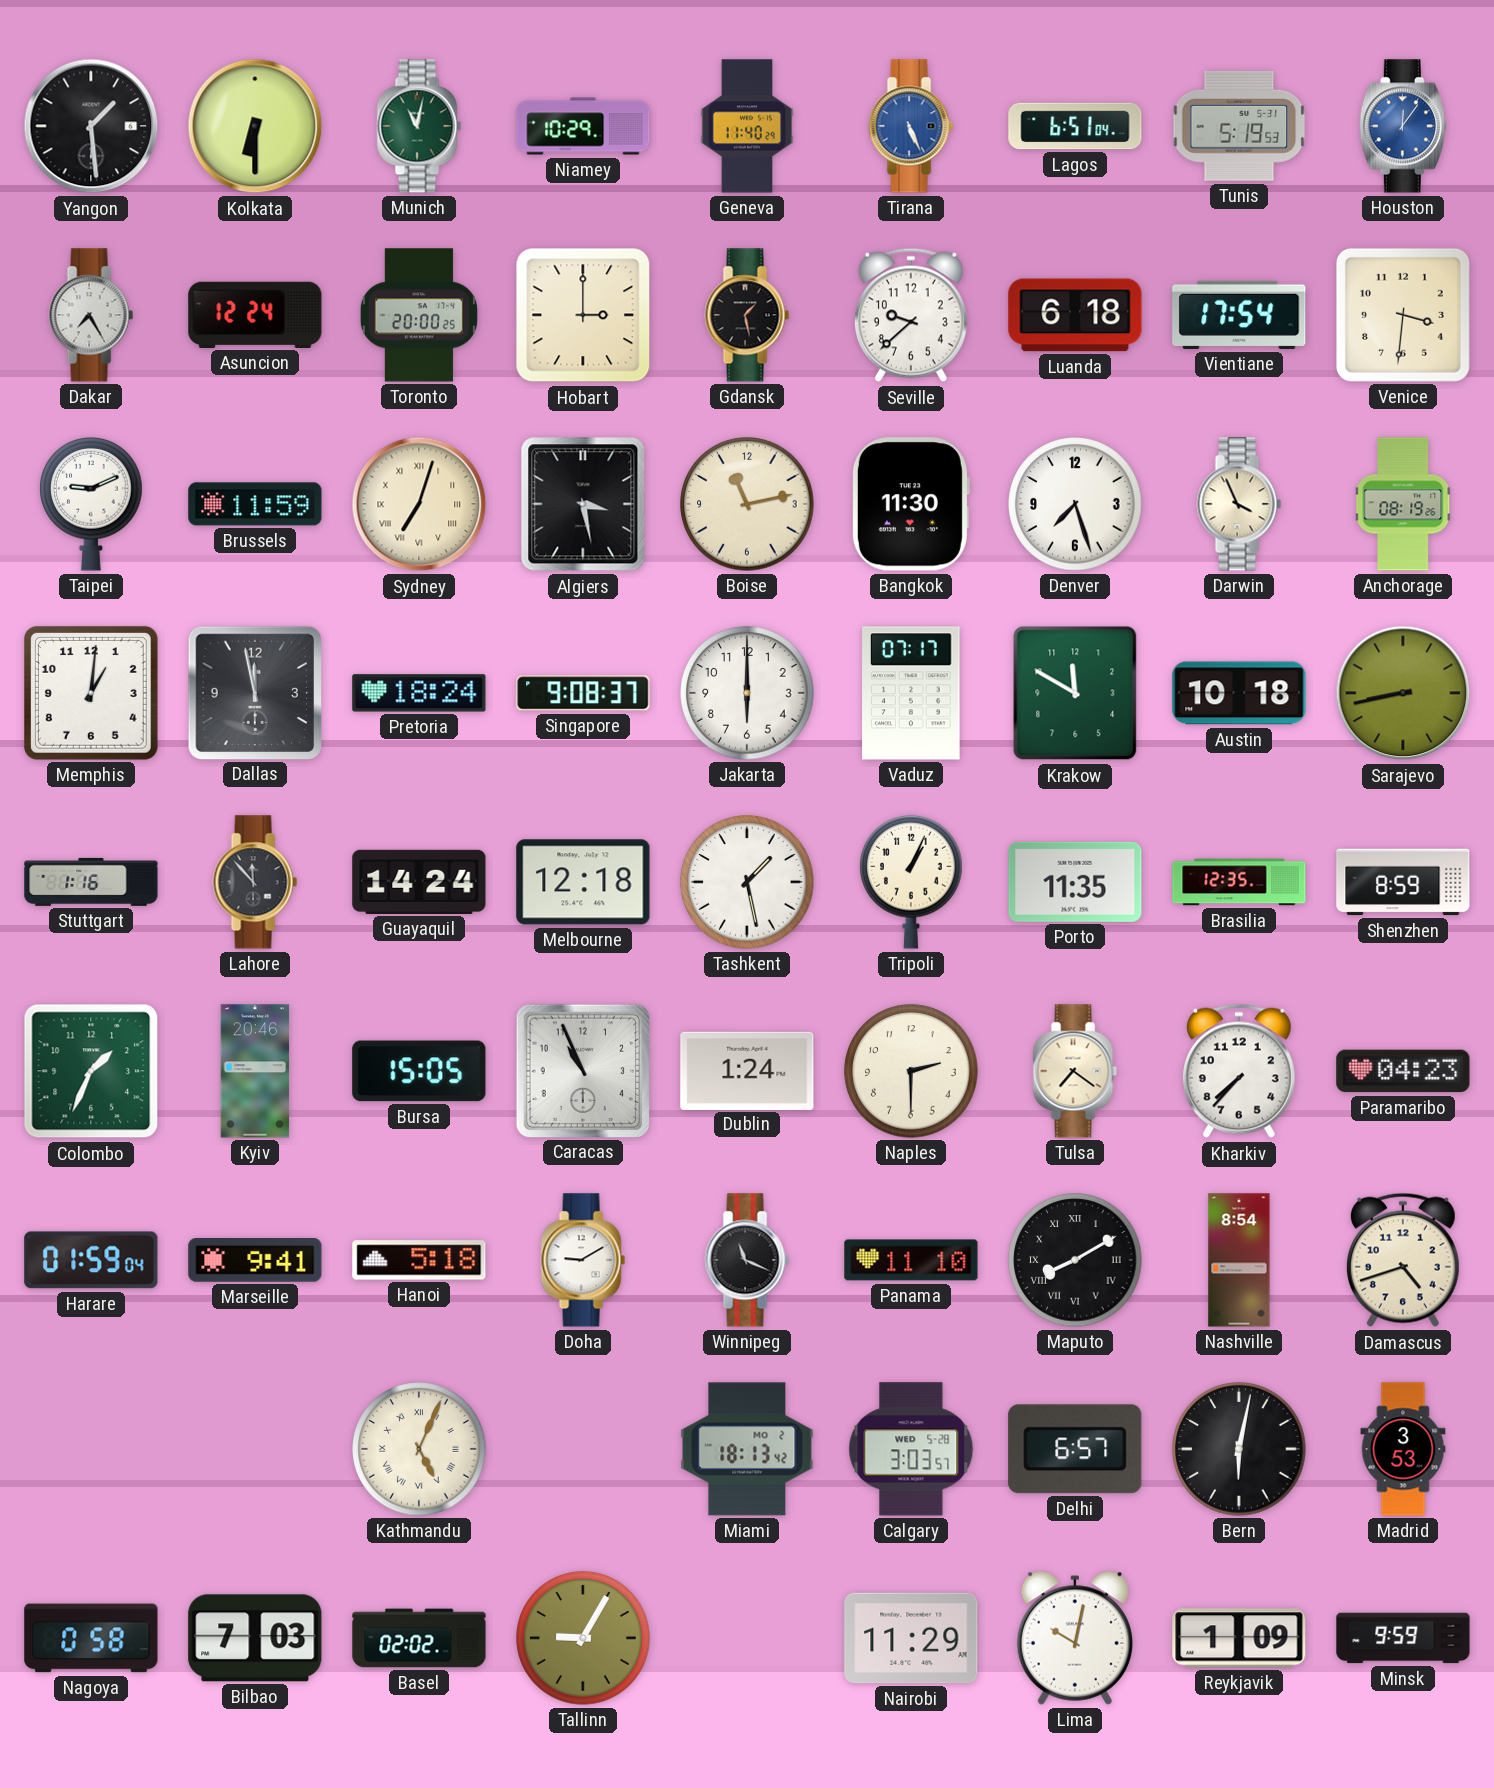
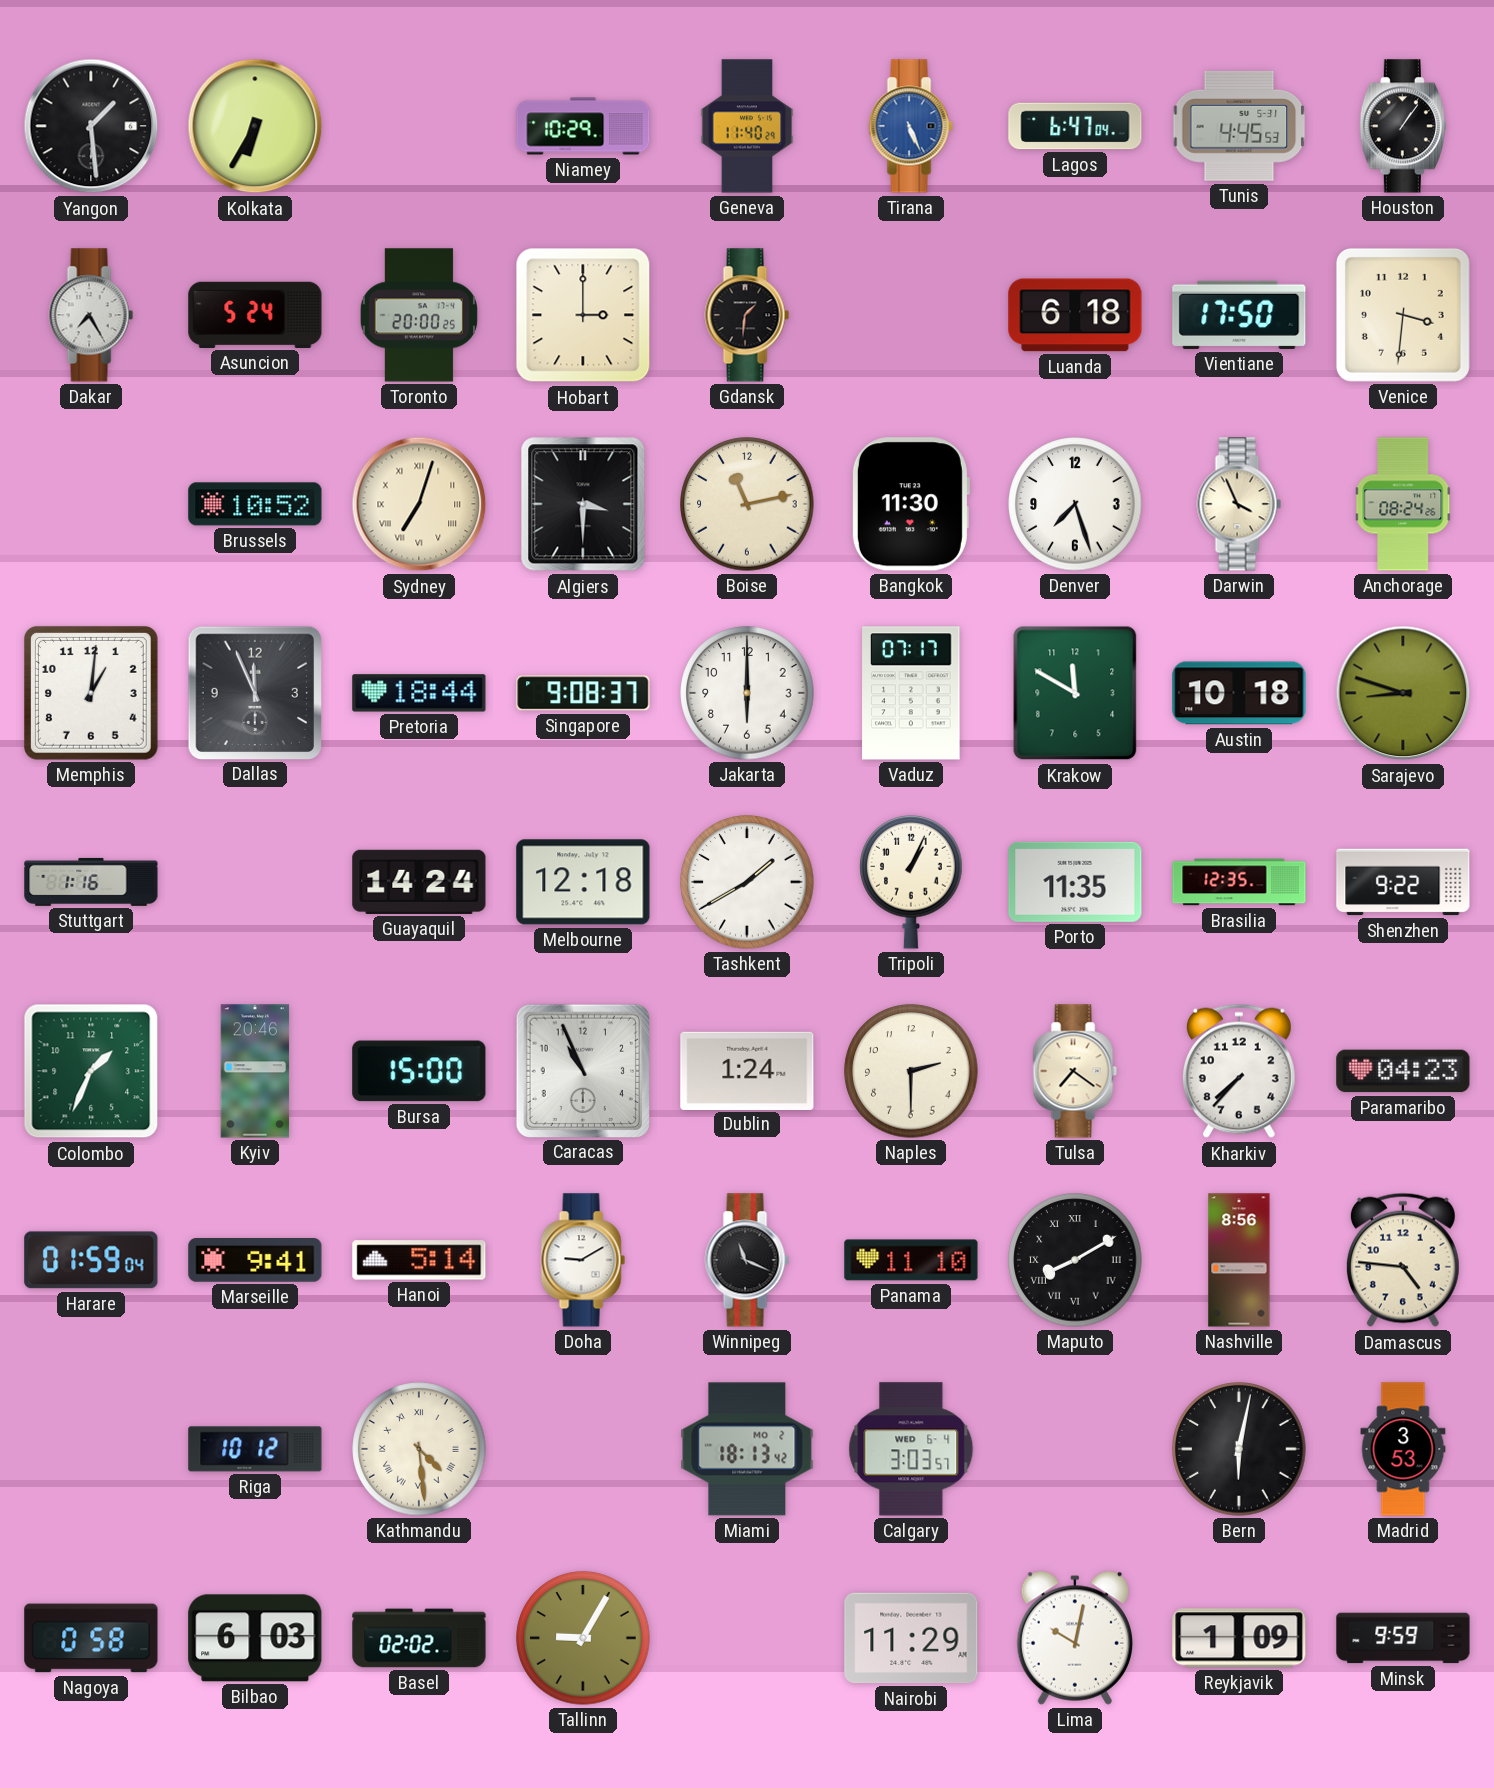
Kolkata: 6:30 -> 6:35 (255, 126)
Munich: 11:02 -> none (419, 126)
Lagos: 6:51 -> 6:47 (1075, 126)
Tunis: 5:19 -> 4:45 (1239, 126)
Houston: 12:06 -> 1:06 (1403, 126)
Houston dial: blue -> black (1403, 126)
Asuncion: 12:24 -> 5:24 (255, 315)
Gdansk: 1:28 -> 1:31 (747, 315)
Seville: 9:38 -> none (911, 315)
Vientiane: 17:54 -> 17:50 (1239, 315)
Taipei: 9:11 -> none (91, 504)
Brussels: 11:59 -> 10:52 (255, 504)
Algiers: 3:28 -> 3:30 (583, 504)
Anchorage: 08:19 -> 08:24 (1403, 504)
Dallas: 11:58 -> 11:56 (254, 692)
Pretoria: 18:24 -> 18:44 (419, 693)
Sarajevo: 8:43 -> 8:48 (1403, 693)
Lahore: 11:53 -> none (255, 882)
Tashkent: 1:28 -> 1:40 (747, 882)
Shenzhen: 8:59 -> 9:22 (1403, 882)
Bursa: 15:05 -> 15:00 (419, 1071)
Hanoi: 5:18 -> 5:14 (419, 1260)
Nashville: 8:54 -> 8:56 (1239, 1260)
Damascus: 4:42 -> 4:46 (1403, 1260)
Riga: none -> 10:12 (255, 1449)
Kathmandu: 5:04 -> 4:29 (419, 1449)
Calgary date: WED 5-28 -> WED 6-4 (911, 1449)
Delhi: 6:57 -> none (1075, 1449)
Bilbao: 7:03 -> 6:03 (255, 1638)
